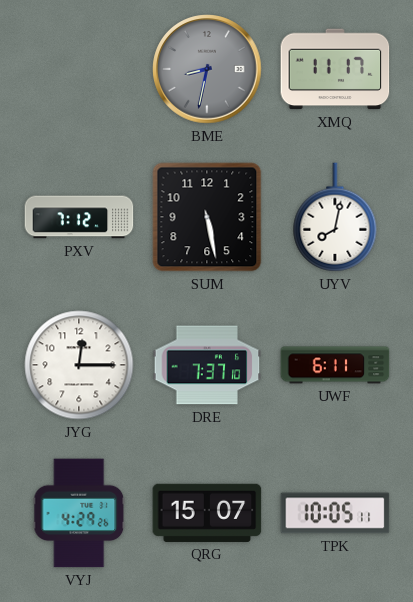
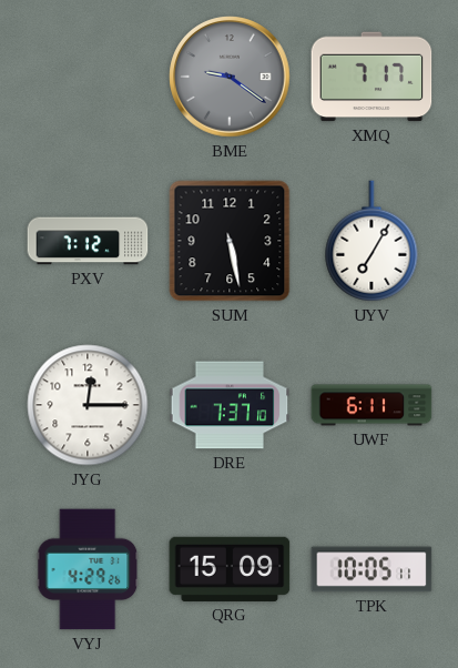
BME: 8:32 -> 9:21 (230, 77)
XMQ: 11:17 -> 7:17 (372, 77)
UYV: 8:02 -> 7:05 (372, 241)
QRG: 15:07 -> 15:09 (230, 569)
